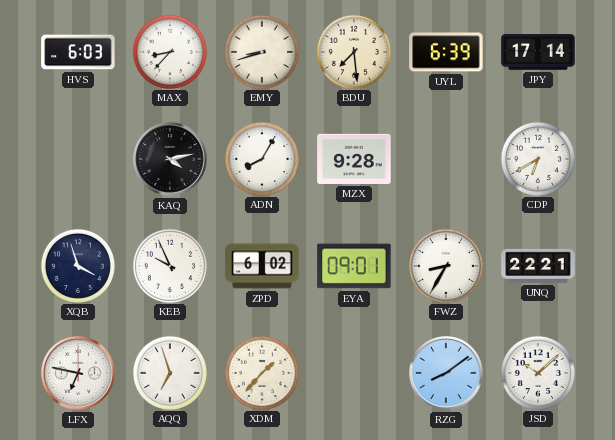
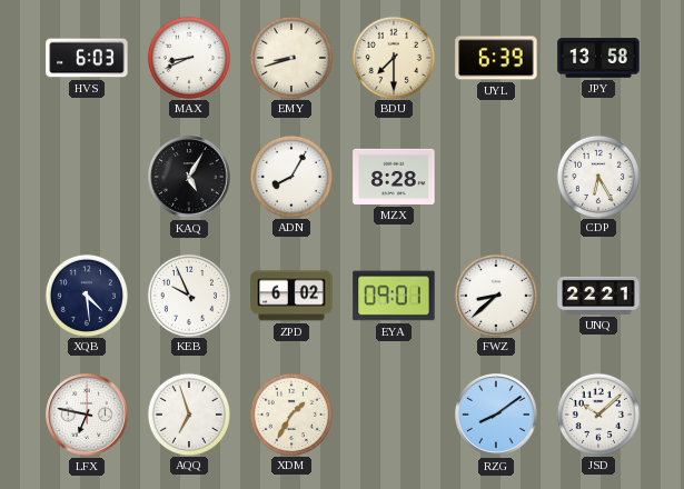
MAX: 8:37 -> 8:41 (188, 57)
BDU: 7:29 -> 7:30 (393, 57)
JPY: 17:14 -> 13:58 (598, 58)
KAQ: 4:13 -> 5:05 (189, 177)
MZX: 9:28 -> 8:28 (394, 177)
CDP: 6:40 -> 6:25 (597, 176)
XQB: 3:57 -> 4:29 (86, 295)
FWZ: 8:35 -> 8:38 (495, 295)
XDM: 1:37 -> 1:35 (290, 413)
